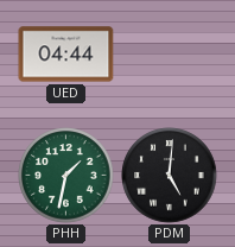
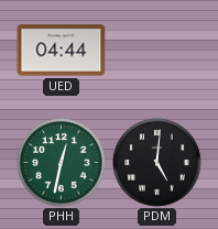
PHH: 1:32 -> 12:32 (62, 163)
